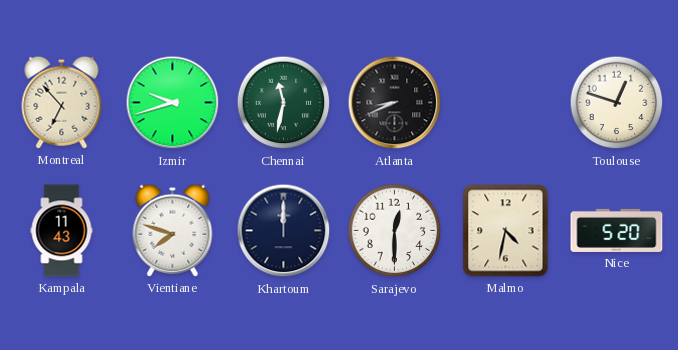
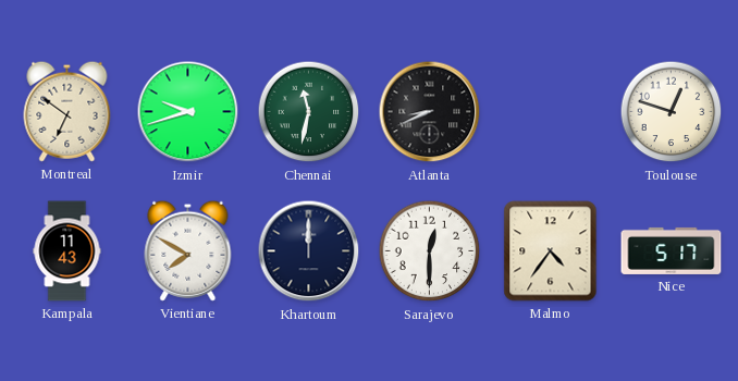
Montreal: 6:53 -> 6:51 (67, 111)
Vientiane: 7:48 -> 7:50 (188, 250)
Malmo: 4:32 -> 4:36 (551, 251)
Nice: 5:20 -> 5:17 (672, 250)
